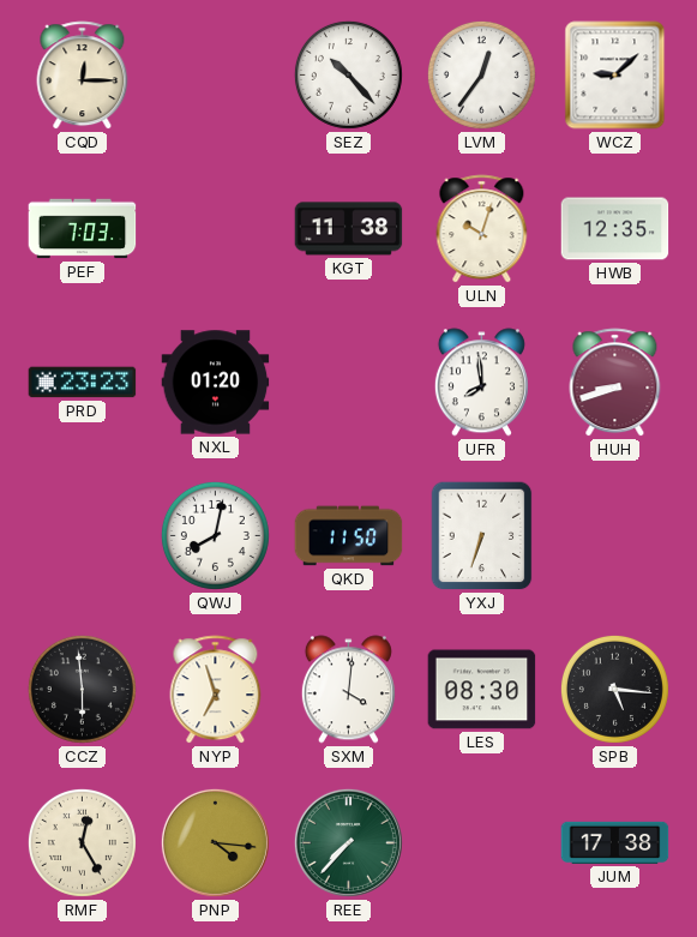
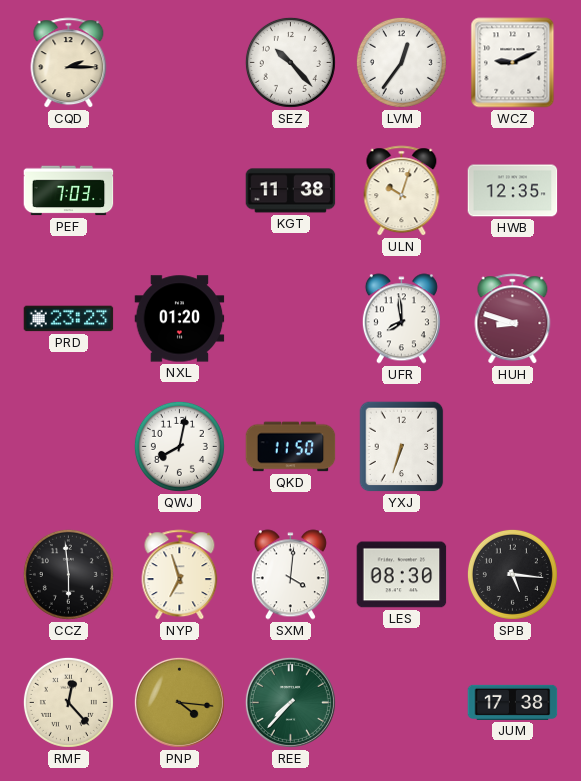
CQD: 12:15 -> 2:15 (69, 63)
WCZ: 9:08 -> 9:11 (513, 63)
HUH: 8:42 -> 8:48 (513, 319)
RMF: 12:25 -> 12:23 (68, 702)
